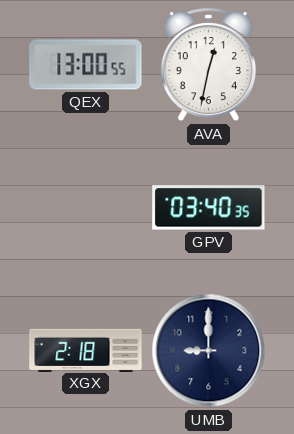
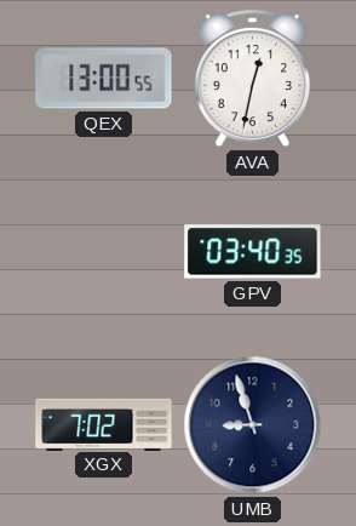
XGX: 2:18 -> 7:02 (104, 424)
UMB: 9:00 -> 8:57 (253, 425)
